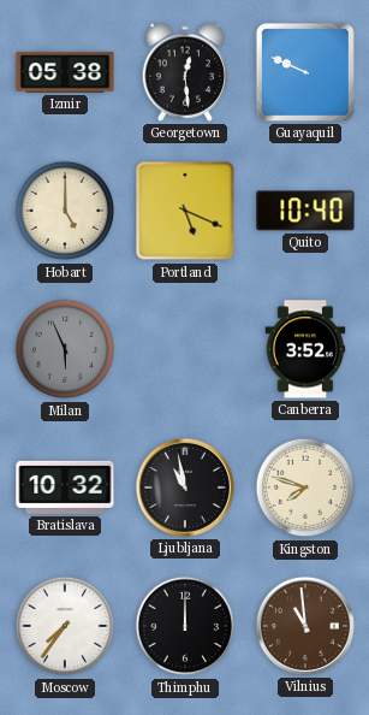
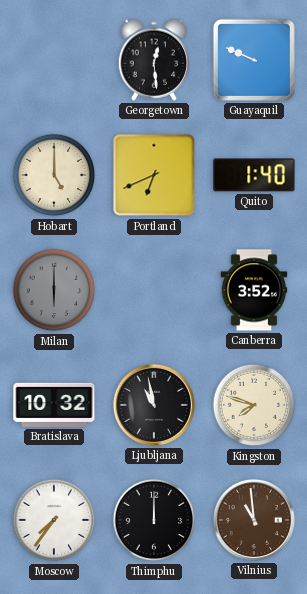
Izmir: 05:38 -> none (65, 72)
Portland: 5:19 -> 6:41 (154, 175)
Quito: 10:40 -> 1:40 (254, 175)
Milan: 5:56 -> 6:00 (54, 290)
